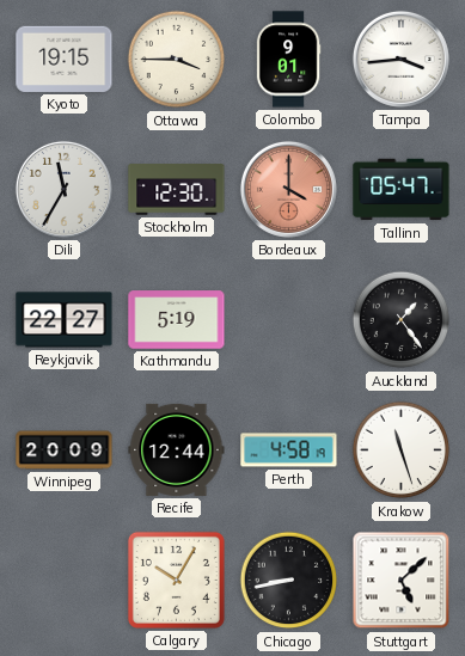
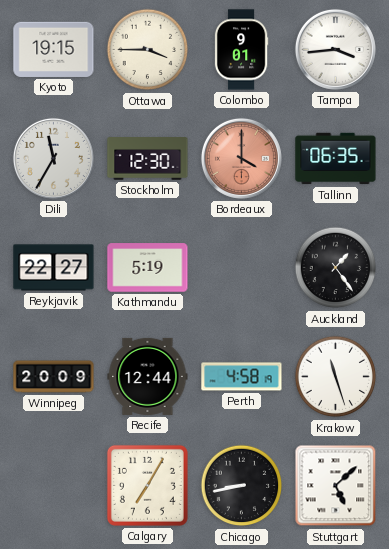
Tallinn: 05:47 -> 06:35 (336, 159)
Calgary: 10:05 -> 7:05 (147, 485)
